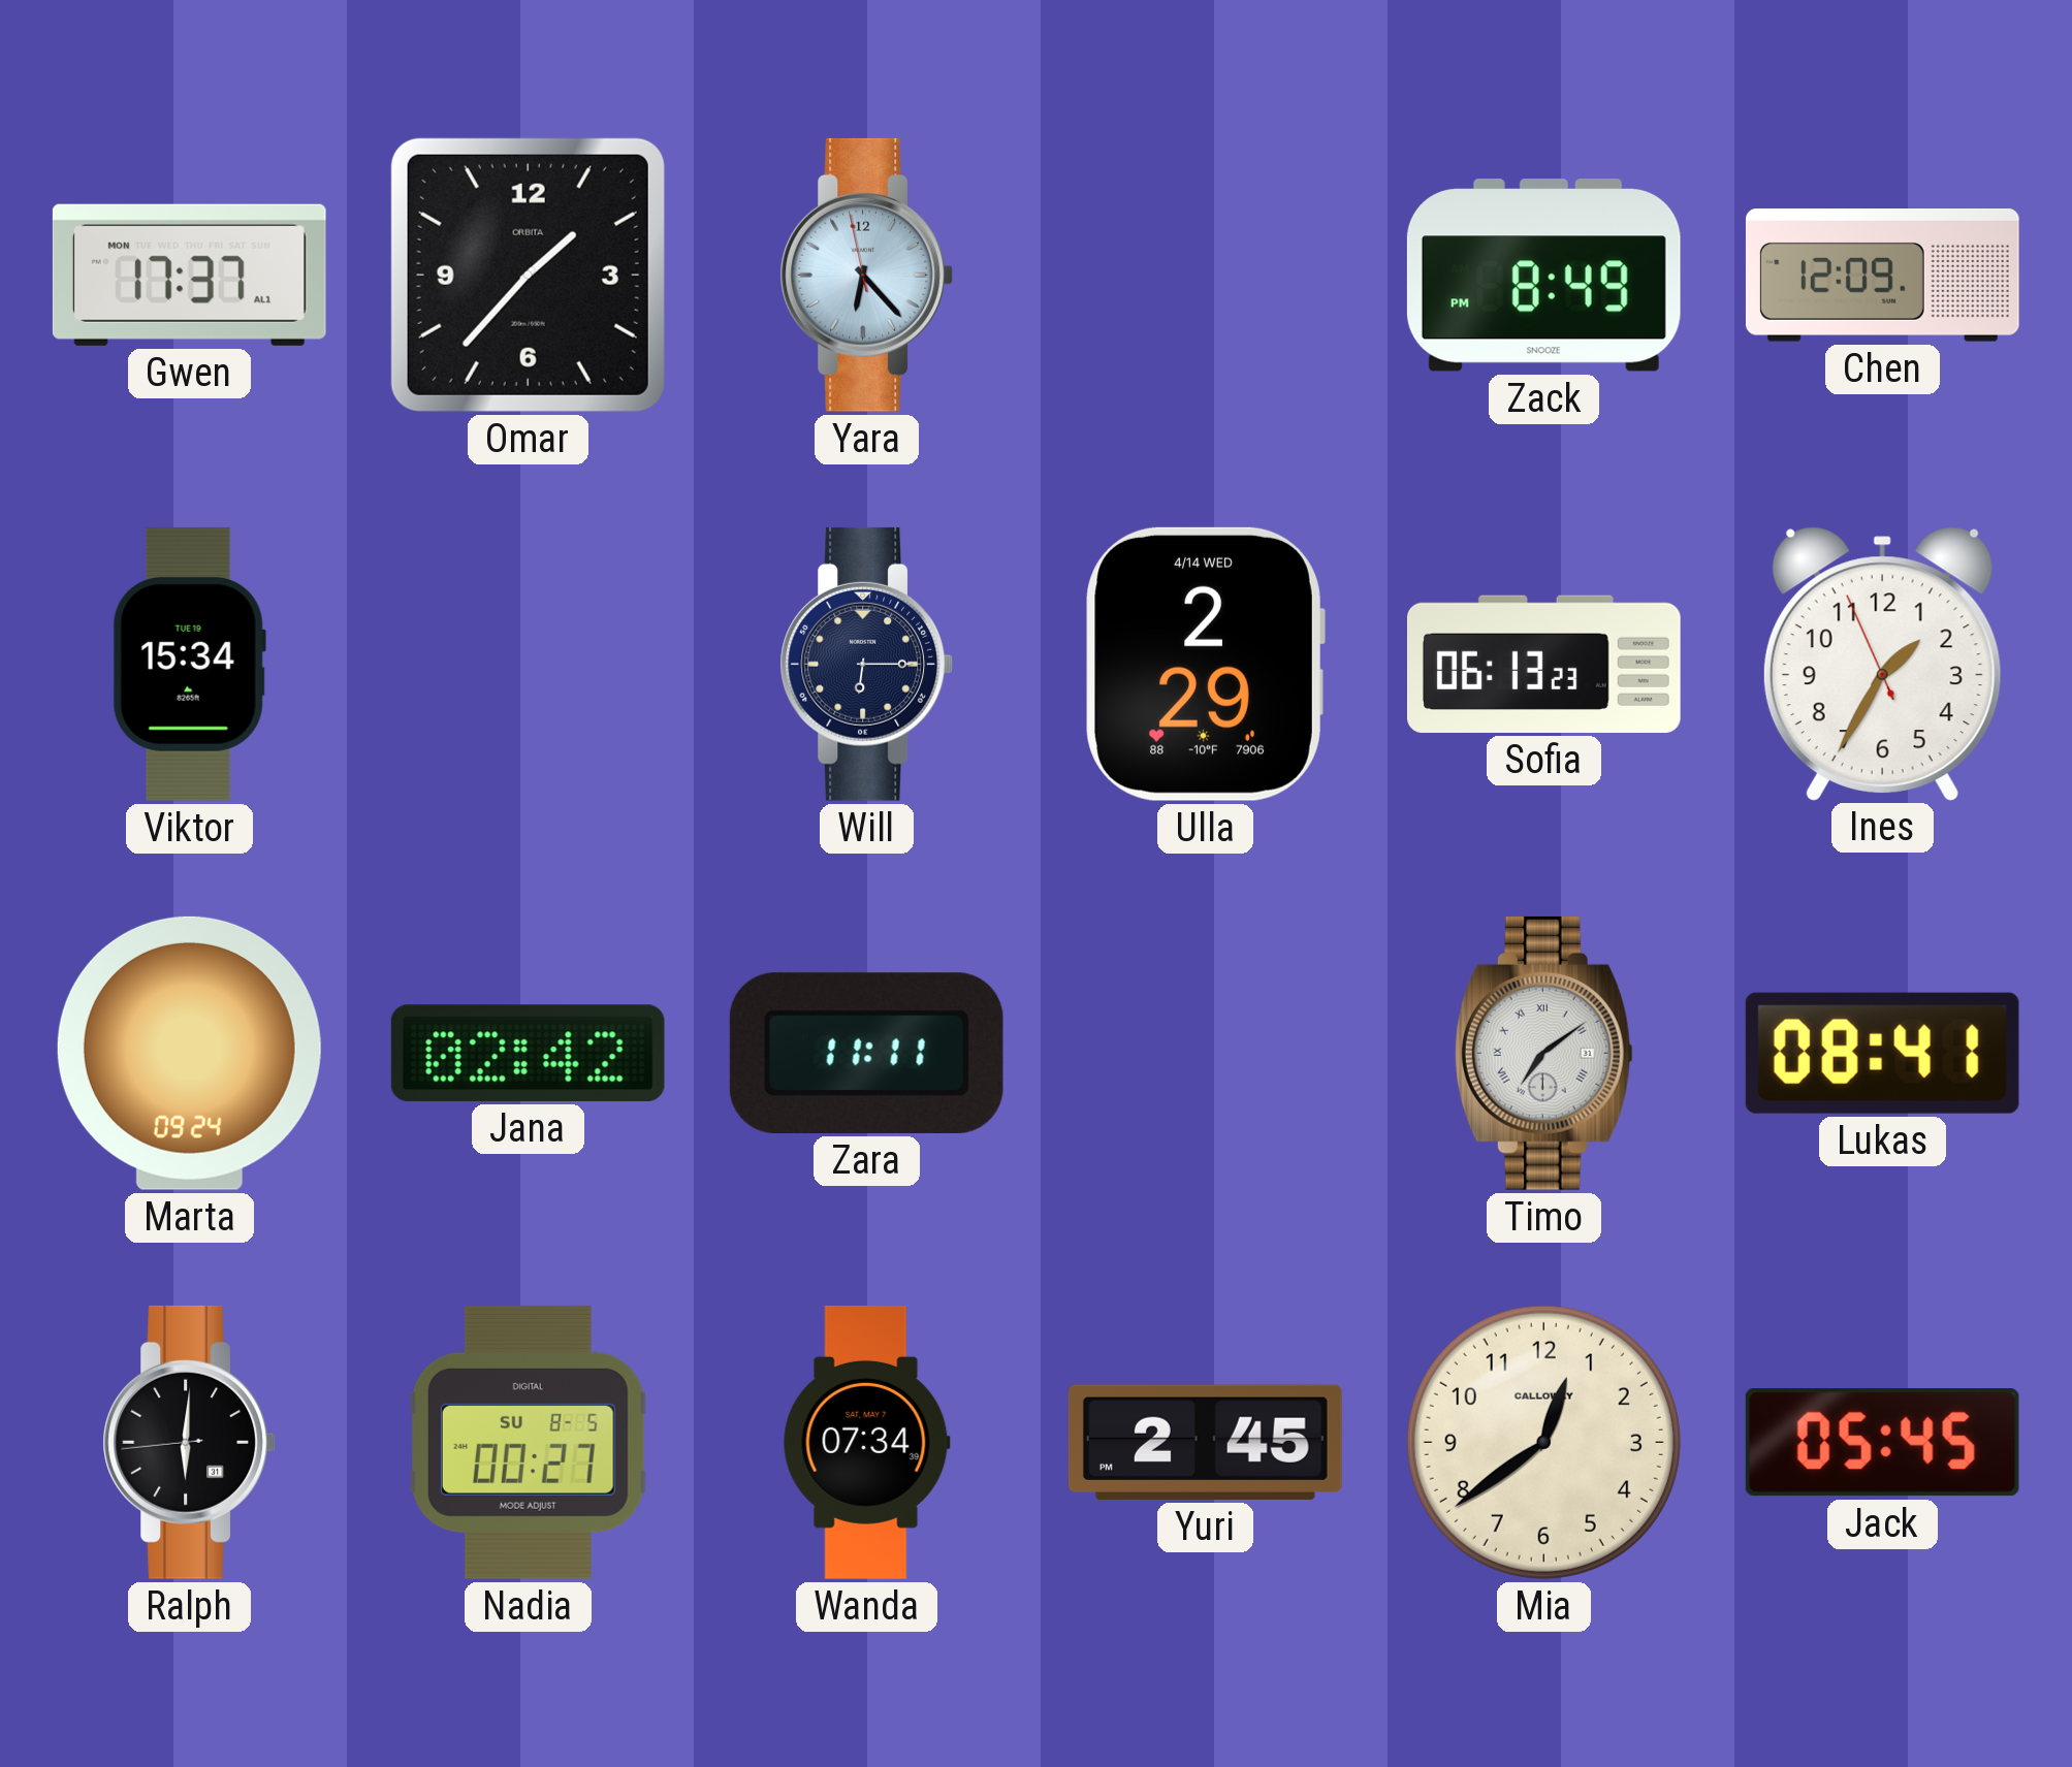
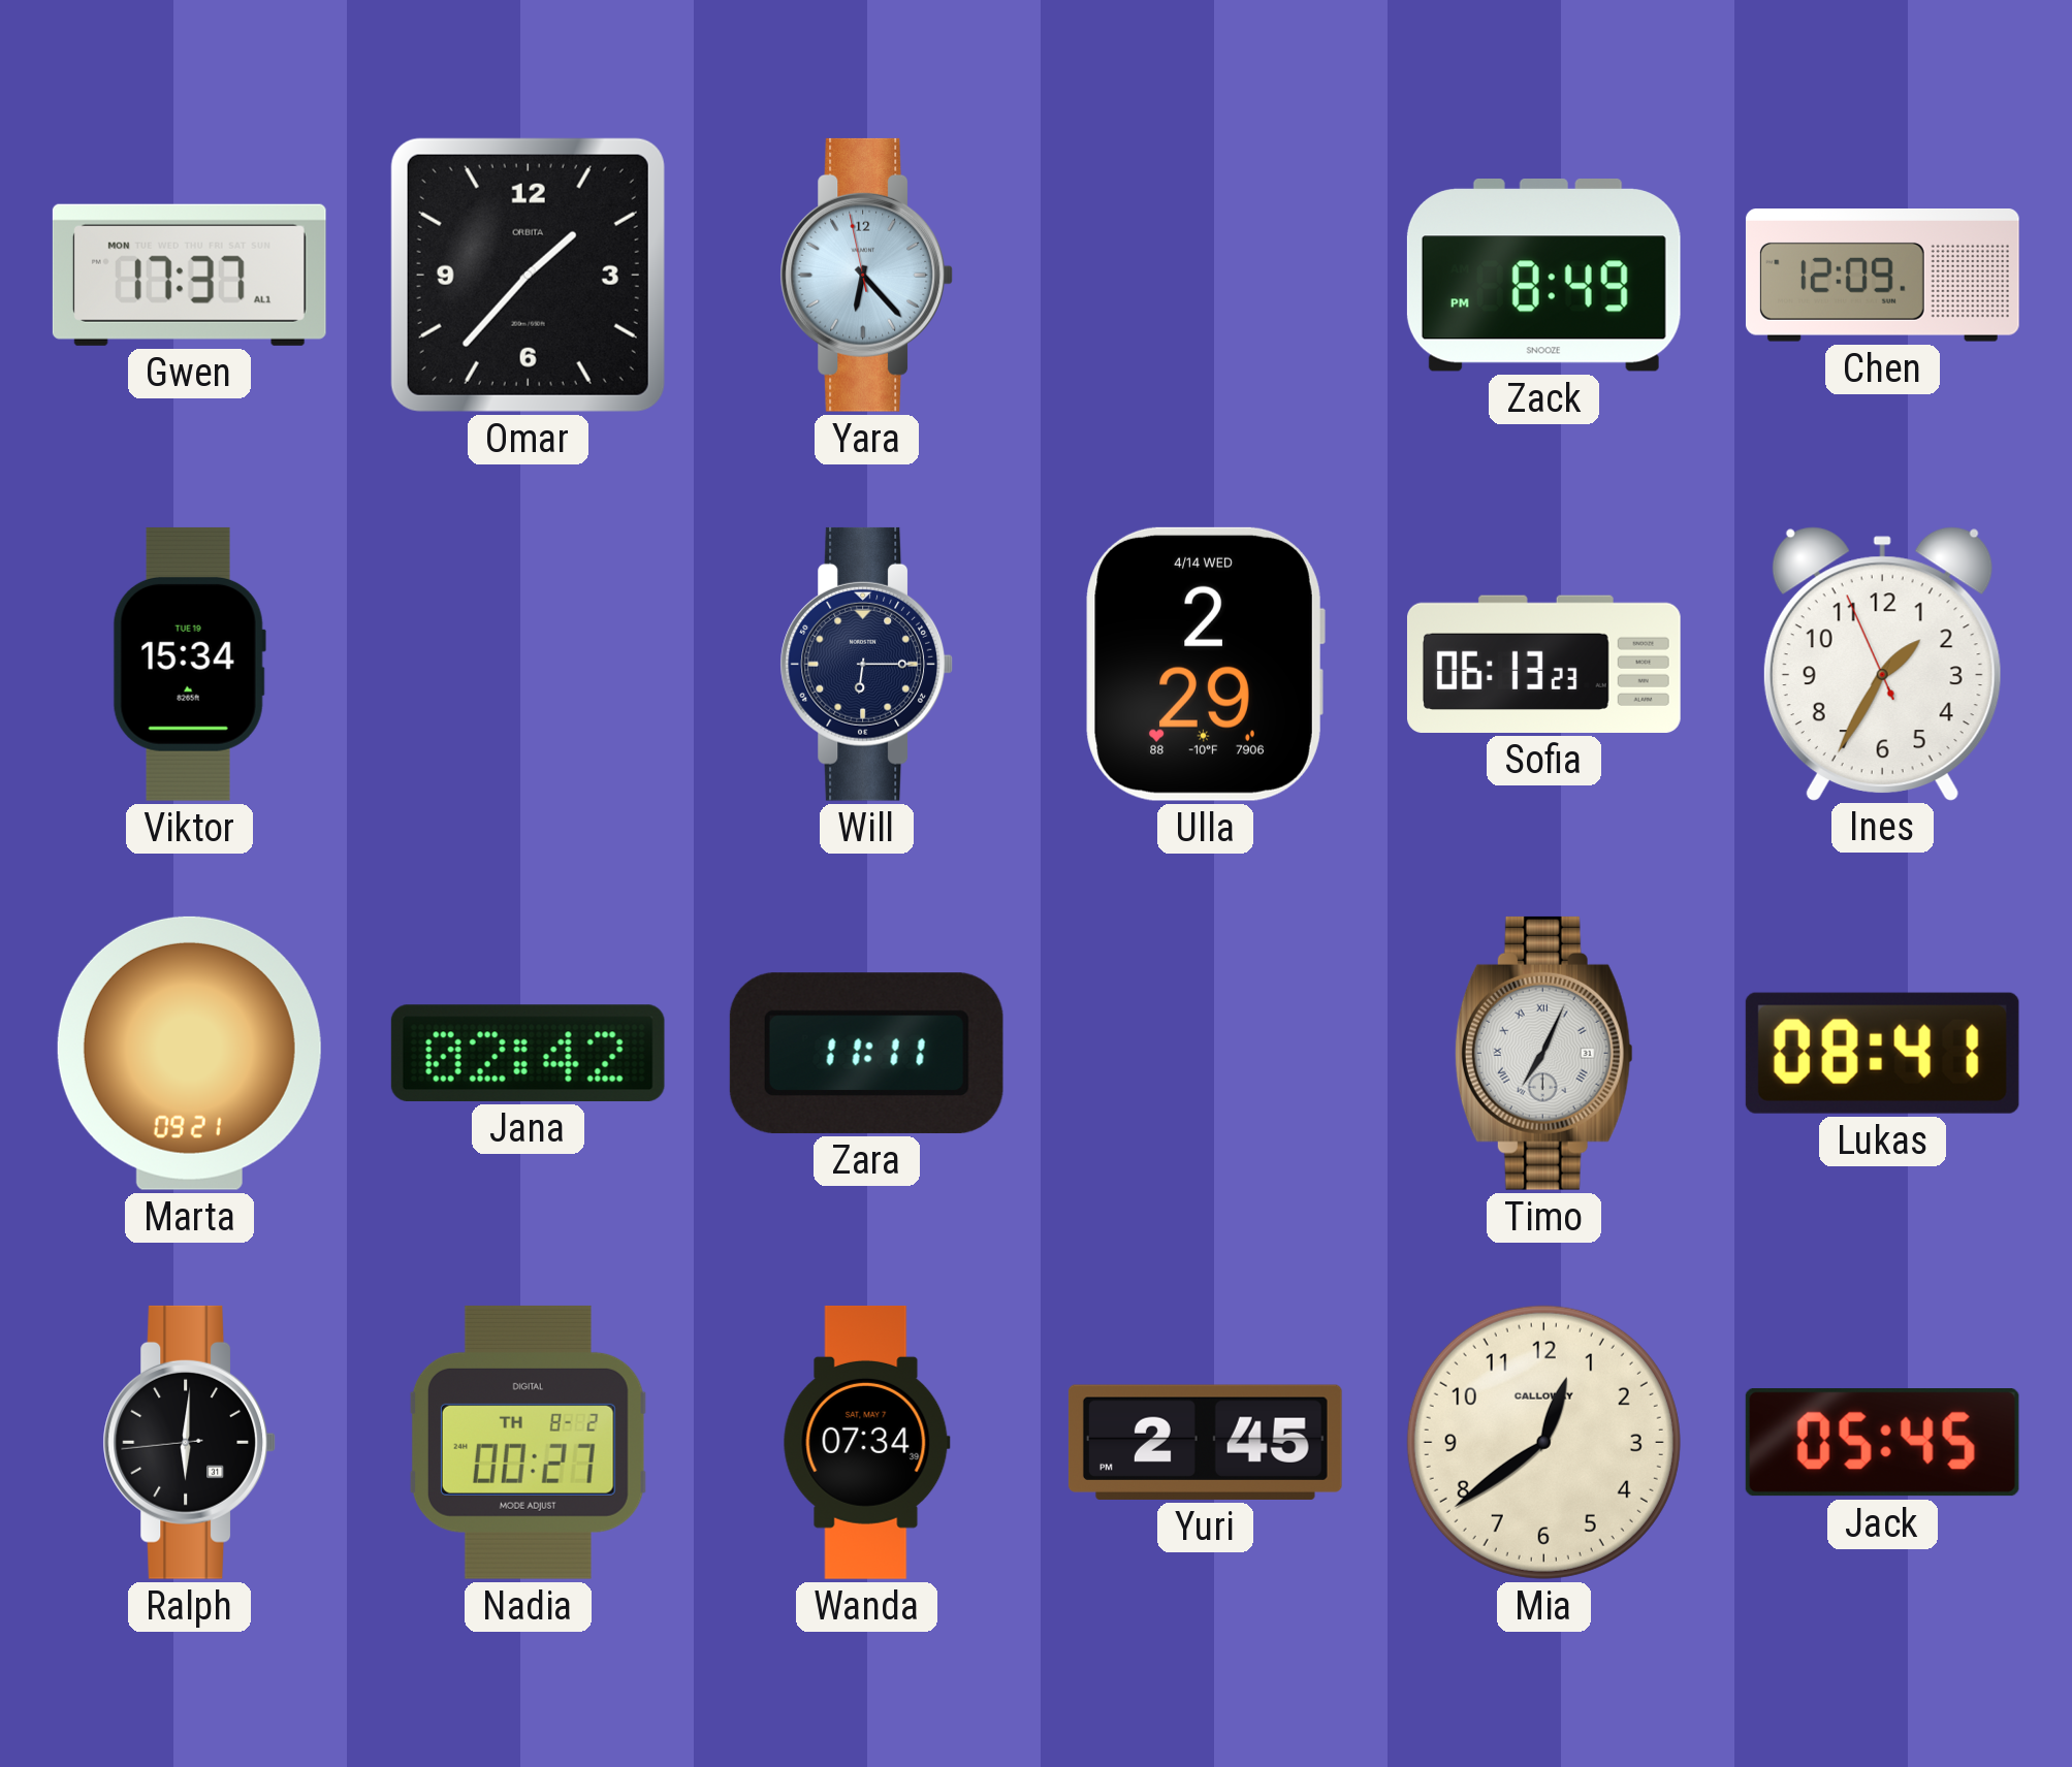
Marta: 09:24 -> 09:21 (189, 1053)
Timo: 7:09 -> 7:04 (1543, 1053)
Nadia date: SU 8-5 -> TH 8-2 (528, 1442)
